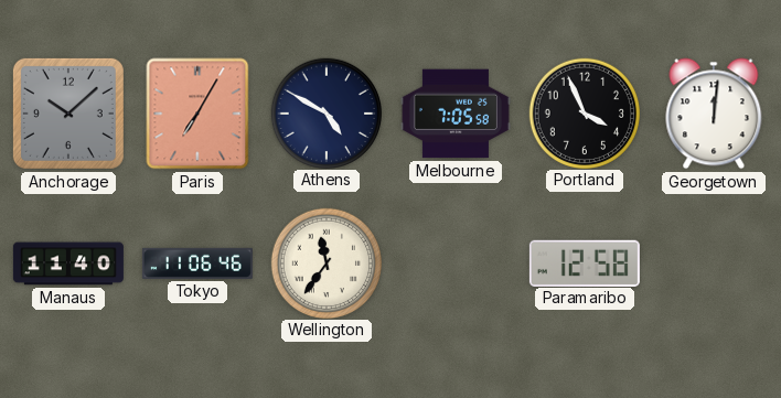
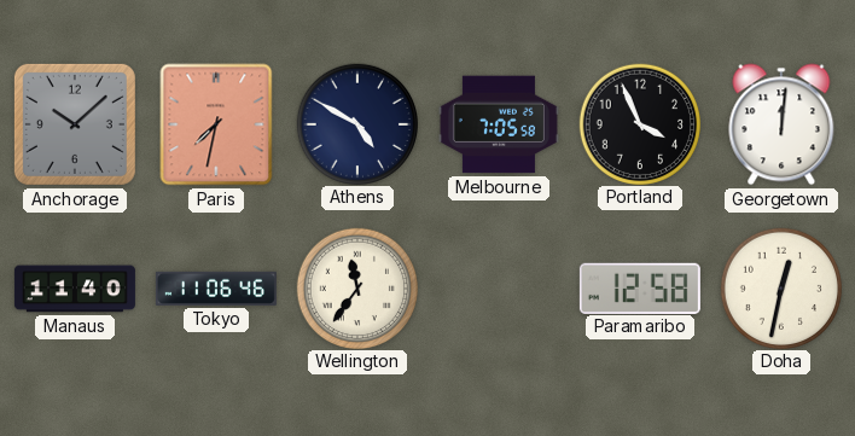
Paris: 7:05 -> 7:32 (216, 124)
Doha: none -> 12:32 (780, 287)
